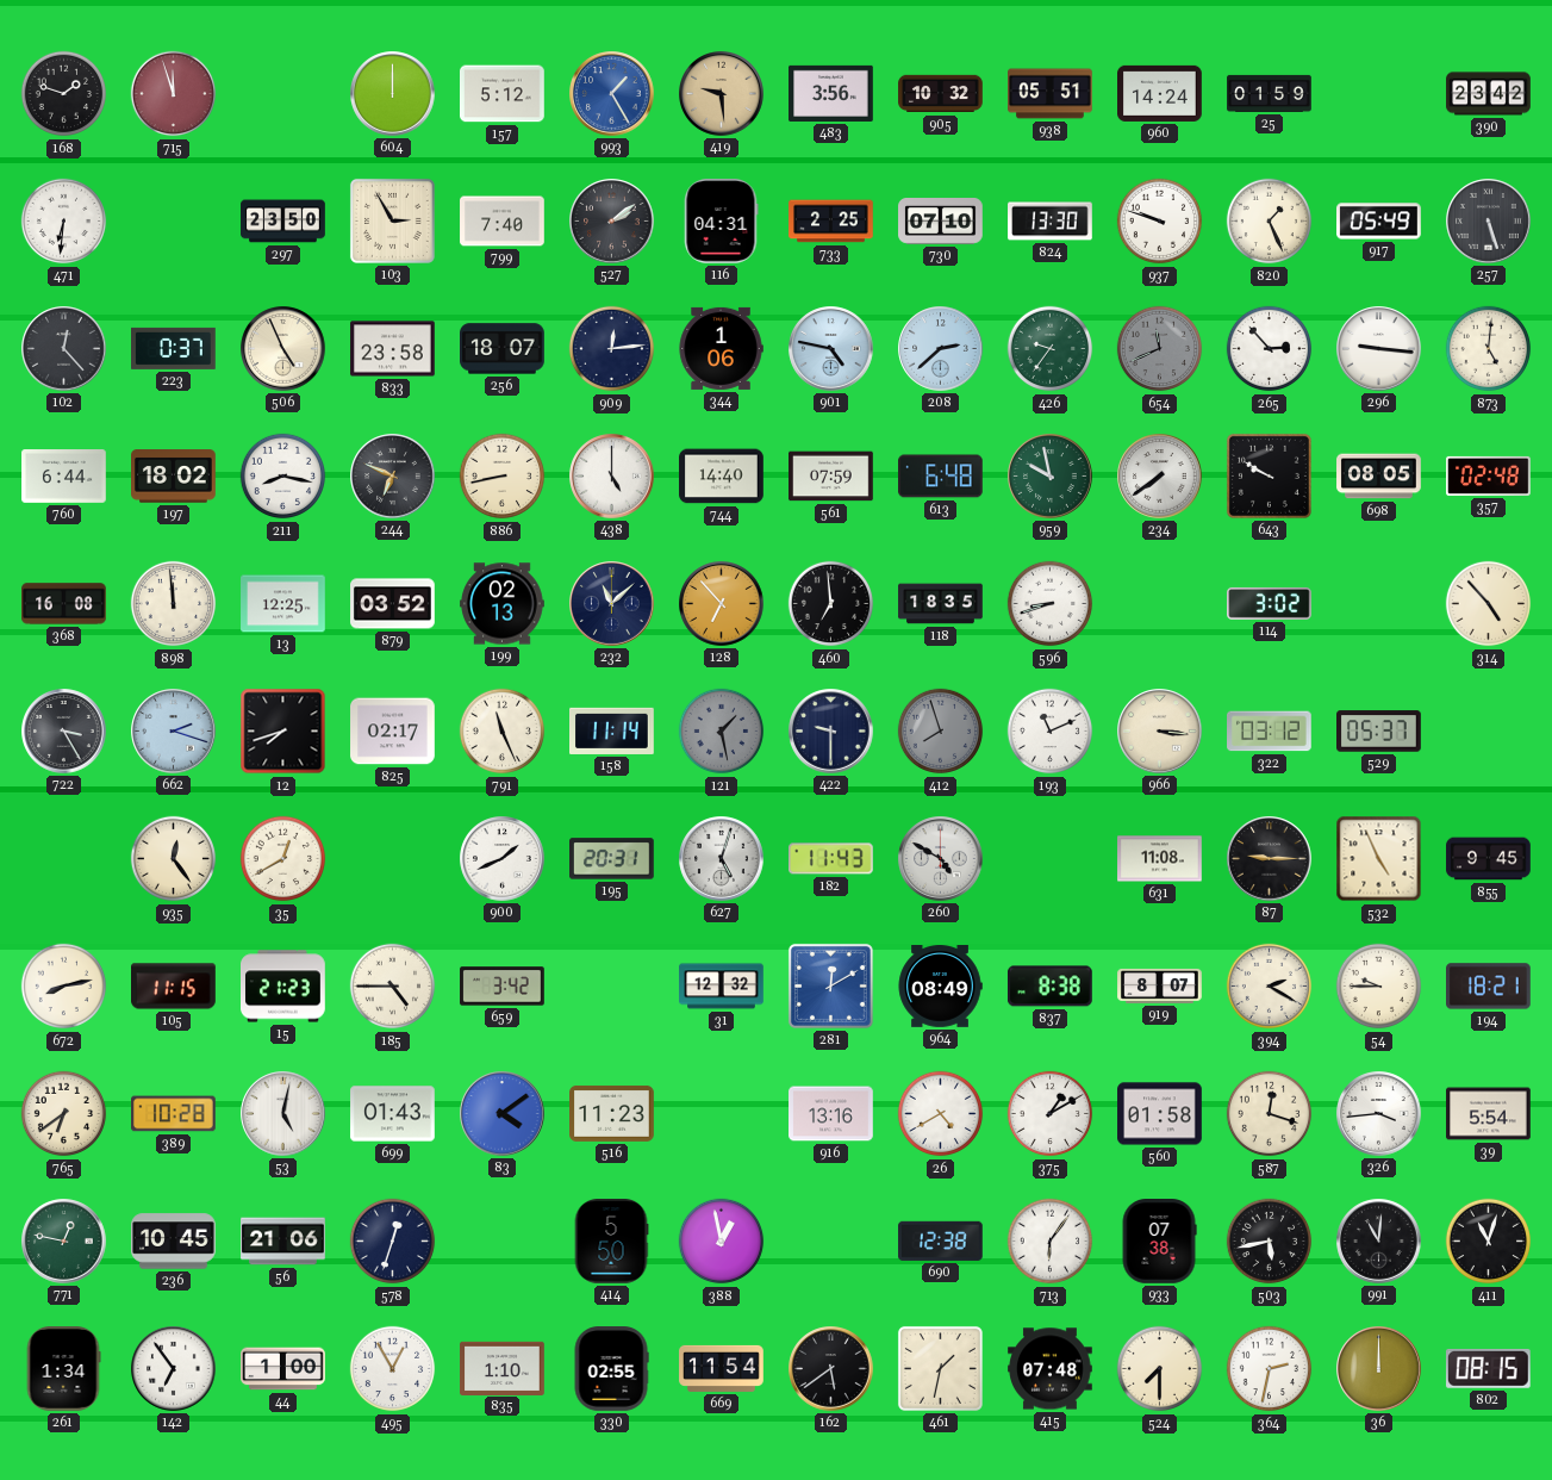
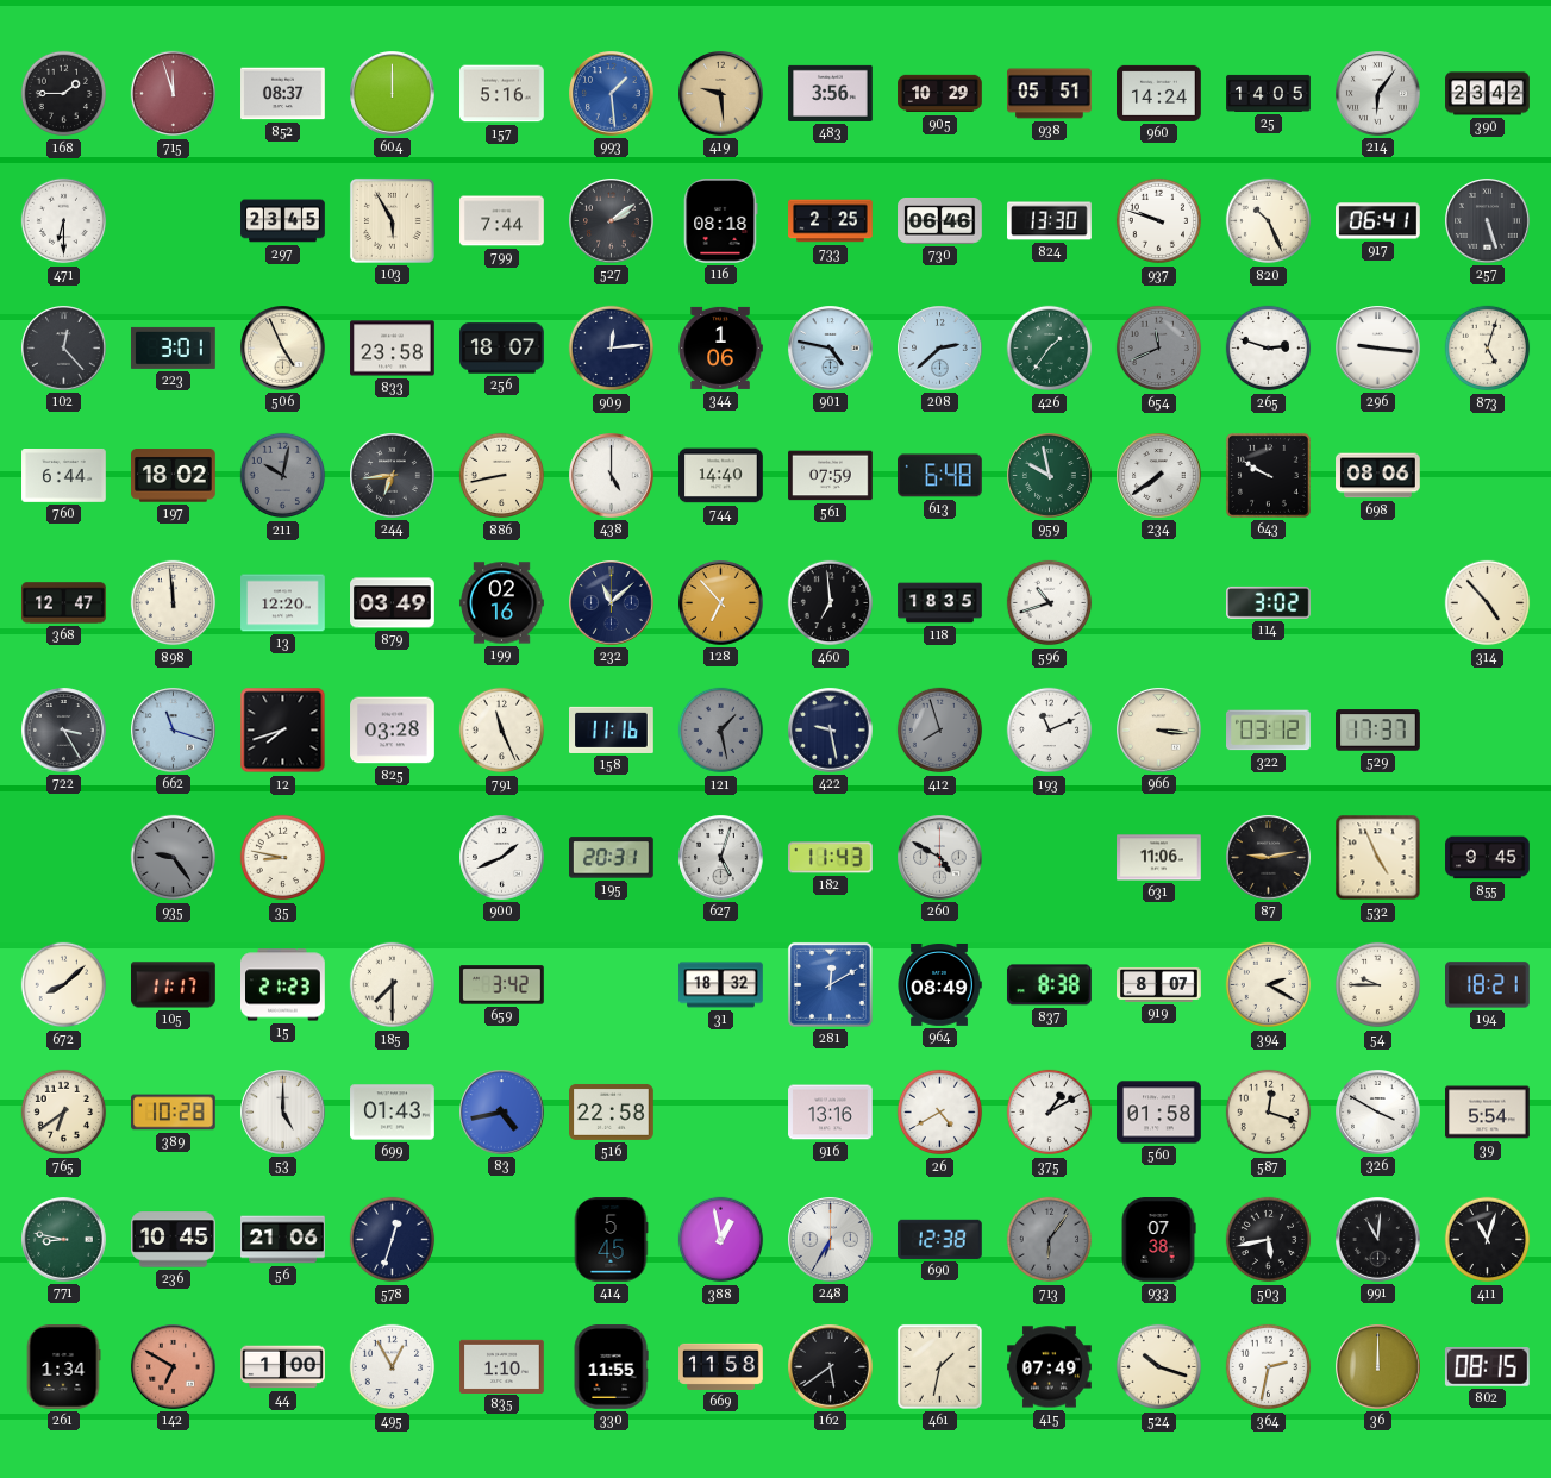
168: 1:48 -> 1:45 (64, 94)
852: none -> 08:37 (283, 94)
157: 5:12 -> 5:16 (502, 94)
993: 1:25 -> 1:29 (612, 94)
905: 10:32 -> 10:29 (940, 94)
25: 01:59 -> 14:05 (1269, 93)
214: none -> 6:06 (1378, 94)
471: 6:31 -> 6:30 (64, 221)
297: 23:50 -> 23:45 (283, 221)
103: 2:55 -> 5:55 (392, 220)
799: 7:40 -> 7:44 (502, 221)
116: 04:31 -> 08:18 (720, 221)
730: 07:10 -> 06:46 (940, 221)
820: 1:26 -> 10:26 (1269, 221)
917: 05:49 -> 06:41 (1378, 221)
223: 0:37 -> 3:01 (174, 347)
426: 9:36 -> 1:36 (1050, 349)
265: 2:53 -> 2:48 (1269, 349)
873: 5:01 -> 5:03 (1488, 349)
211: 8:17 -> 10:02 (283, 476)
211 dial: white -> grey (283, 476)
244: 6:49 -> 6:44 (393, 476)
698: 08:05 -> 08:06 (1378, 476)
357: 02:48 -> none (1489, 475)
368: 16:08 -> 12:47 (64, 603)
13: 12:25 -> 12:20 (283, 603)
879: 03:52 -> 03:49 (393, 603)
199: 02:13 -> 02:16 (502, 603)
596: 8:42 -> 10:42 (1050, 603)
662: 2:18 -> 11:18 (174, 731)
825: 02:17 -> 03:28 (393, 731)
158: 11:14 -> 11:16 (612, 729)
422: 9:30 -> 9:28 (831, 731)
529: 05:37 -> 17:37 (1378, 731)
935: 12:24 -> 9:24 (174, 858)
935 dial: cream -> grey (174, 858)
35: 12:40 -> 8:47 (283, 858)
631: 11:08 -> 11:06 (1159, 858)
87: 9:15 -> 9:13 (1269, 858)
672: 8:13 -> 8:08 (64, 985)
105: 11:15 -> 11:17 (174, 985)
185: 4:45 -> 7:30 (393, 985)
31: 12:32 -> 18:32 (721, 985)
53: 5:02 -> 5:00 (283, 1113)
83: 4:09 -> 4:43 (502, 1113)
516: 11:23 -> 22:58 (612, 1111)
326: 3:44 -> 3:50 (1378, 1113)
771: 12:47 -> 8:47 (64, 1240)
414: 5:50 -> 5:45 (611, 1240)
248: none -> 6:35 (831, 1240)
713 dial: white -> grey (1050, 1240)
142: 6:54 -> 6:50 (174, 1367)
142 dial: white -> salmon (174, 1367)
330: 02:55 -> 11:55 (611, 1367)
669: 11:54 -> 11:58 (721, 1366)
415: 07:48 -> 07:49 (1050, 1367)
524: 7:30 -> 10:18 (1159, 1367)
